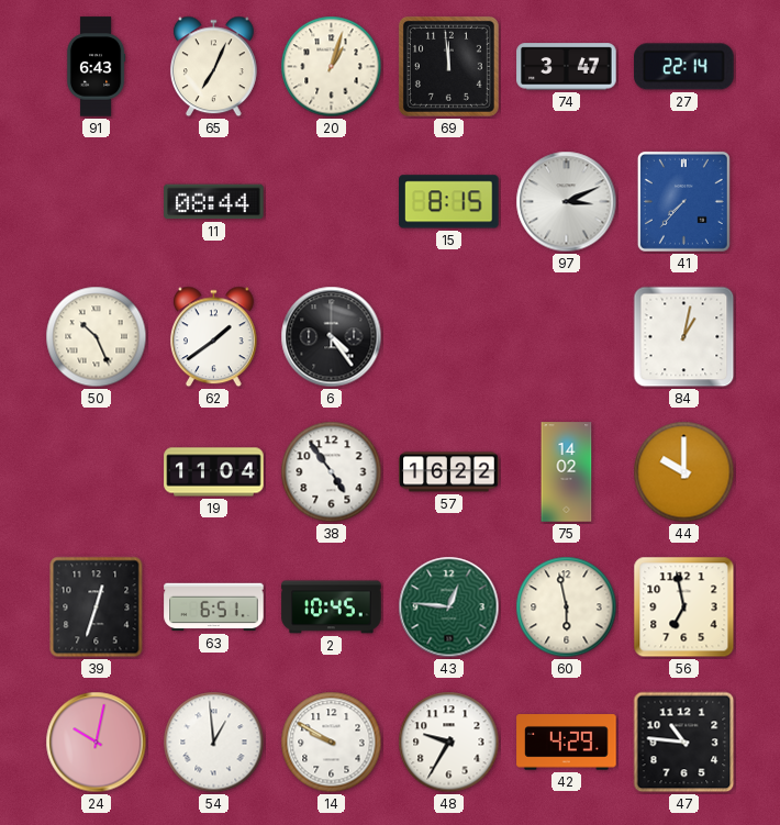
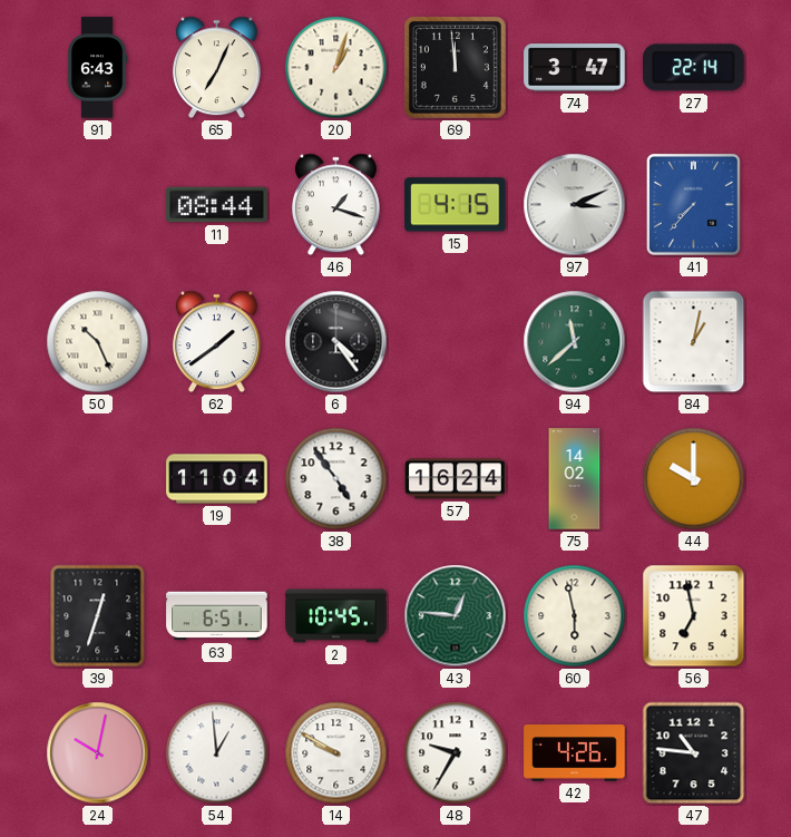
46: none -> 1:18 (336, 205)
15: 8:15 -> 4:15 (456, 205)
94: none -> 11:38 (575, 342)
57: 16:22 -> 16:24 (456, 479)
42: 4:29 -> 4:26 (575, 753)
